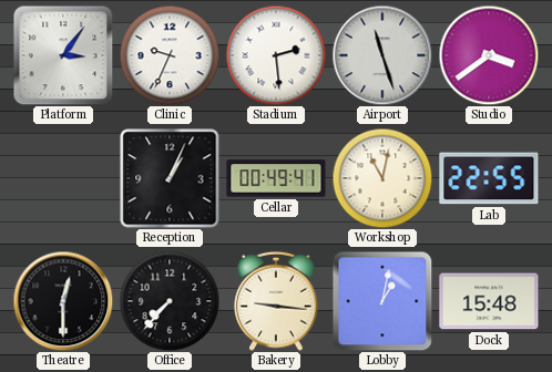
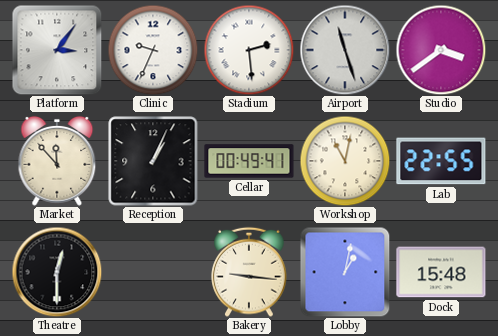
Market: none -> 11:53 (57, 161)
Office: 7:37 -> none (170, 301)
